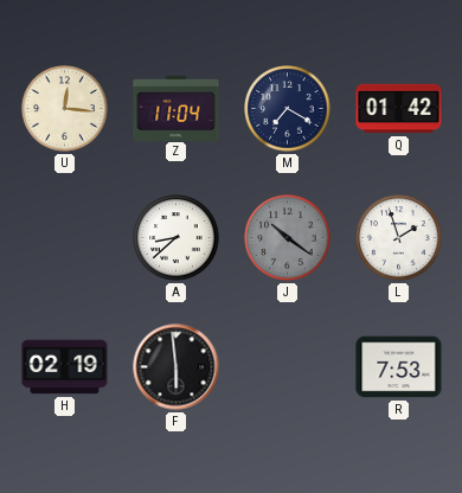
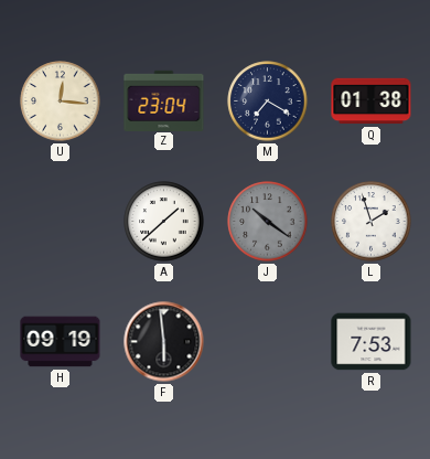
Z: 11:04 -> 23:04 (164, 100)
Q: 01:42 -> 01:38 (372, 102)
A: 8:38 -> 1:38 (164, 222)
H: 02:19 -> 09:19 (61, 342)
